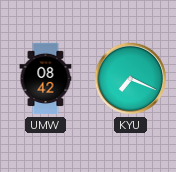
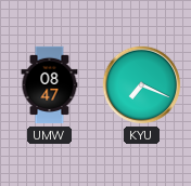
UMW: 08:42 -> 08:47 (50, 85)
